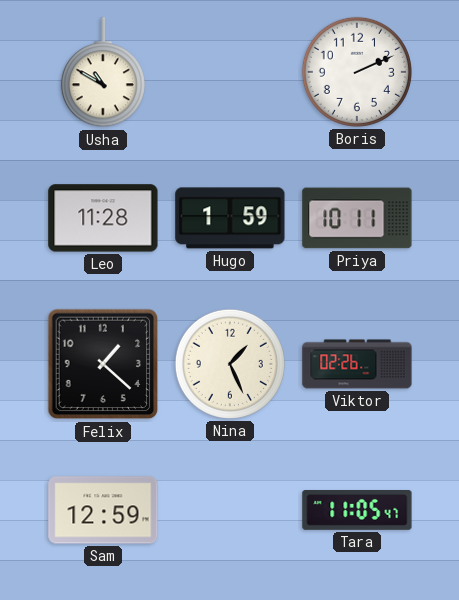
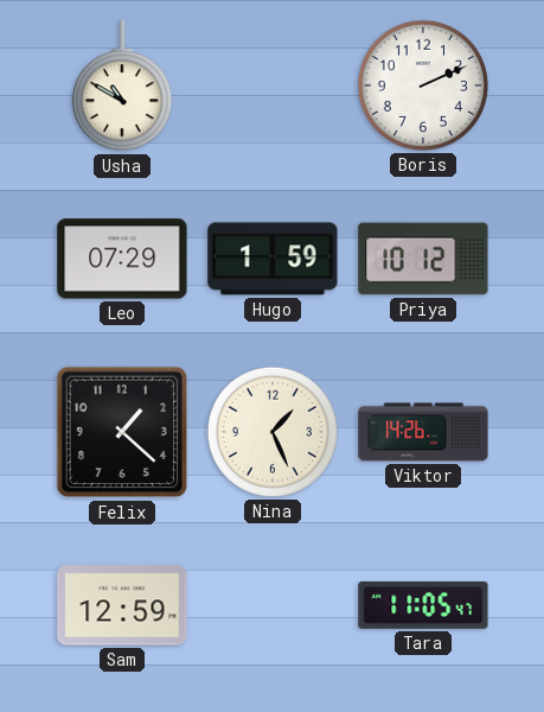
Leo: 11:28 -> 07:29 (122, 259)
Priya: 10:11 -> 10:12 (423, 259)
Viktor: 02:26 -> 14:26 (423, 432)
